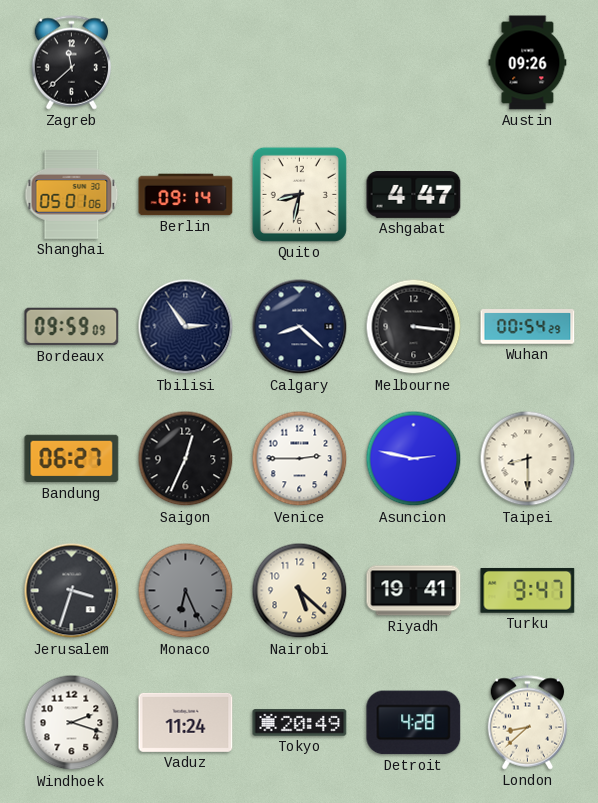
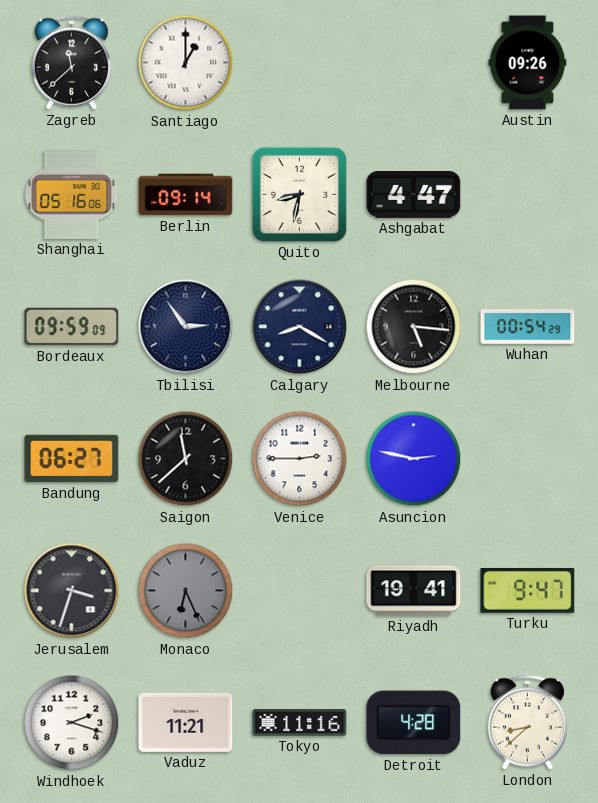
Santiago: none -> 1:00 (186, 63)
Shanghai: 05:01 -> 05:16 (72, 195)
Calgary: 8:22 -> 8:20 (300, 327)
Melbourne: 3:16 -> 5:16 (414, 327)
Saigon: 12:34 -> 11:38 (186, 459)
Taipei: 8:30 -> none (528, 459)
Nairobi: 5:22 -> none (300, 591)
Vaduz: 11:24 -> 11:21 (186, 722)
Tokyo: 20:49 -> 11:16 (300, 723)
